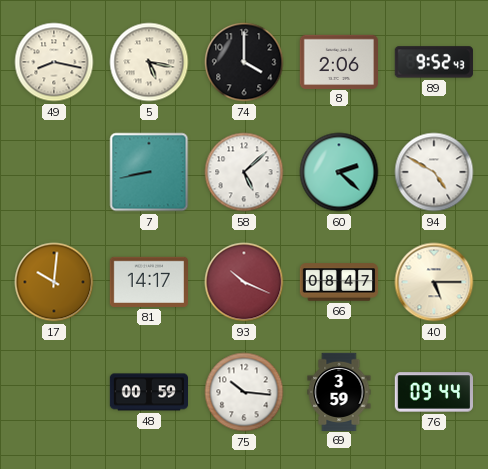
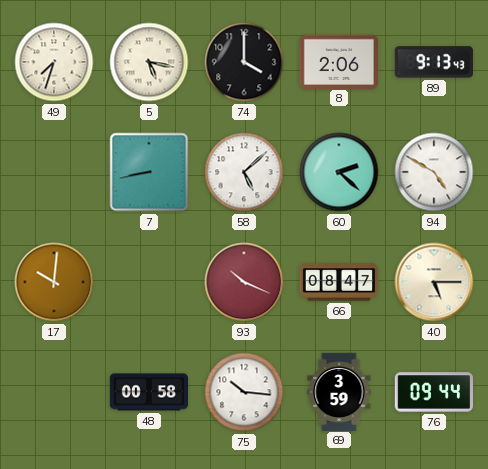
49: 8:17 -> 7:33 (54, 62)
89: 9:52 -> 9:13 (434, 62)
81: 14:17 -> none (148, 282)
48: 00:59 -> 00:58 (148, 392)
